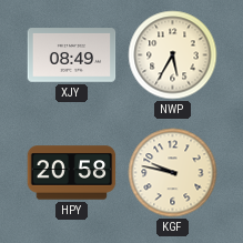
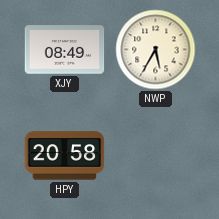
KGF: 9:47 -> none (173, 173)
